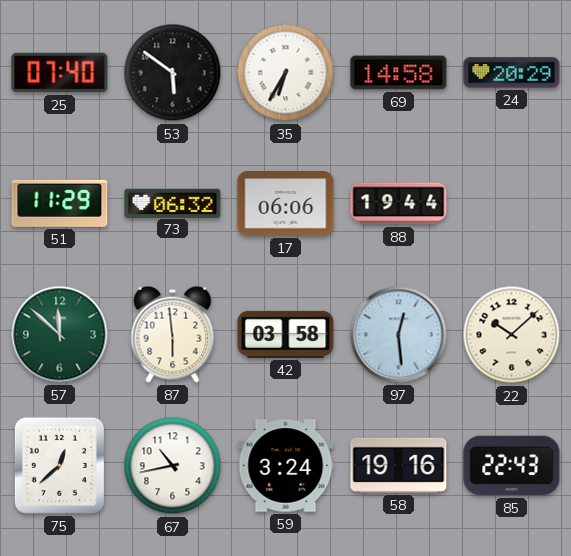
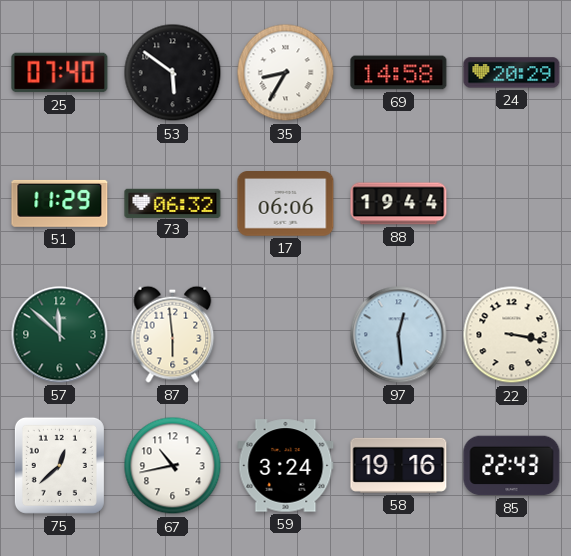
35: 6:35 -> 8:35 (286, 73)
42: 03:58 -> none (286, 334)
22: 10:08 -> 3:17 (512, 335)
